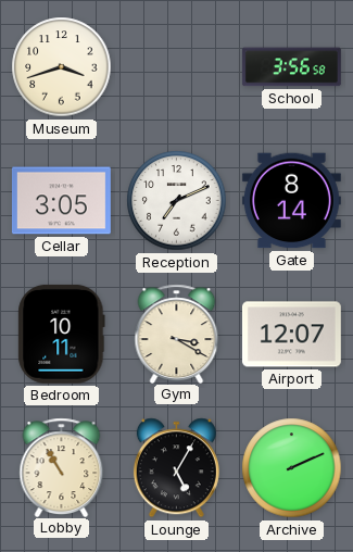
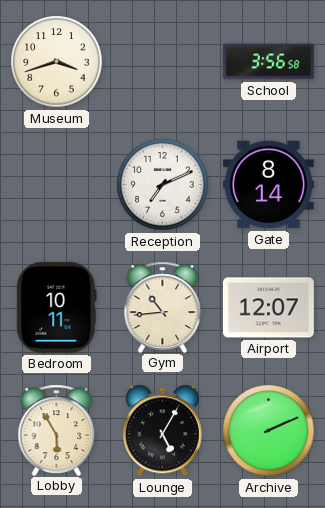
Cellar: 3:05 -> none (61, 201)
Gym: 3:20 -> 10:44 (163, 307)
Lobby: 10:55 -> 5:55 (57, 430)
